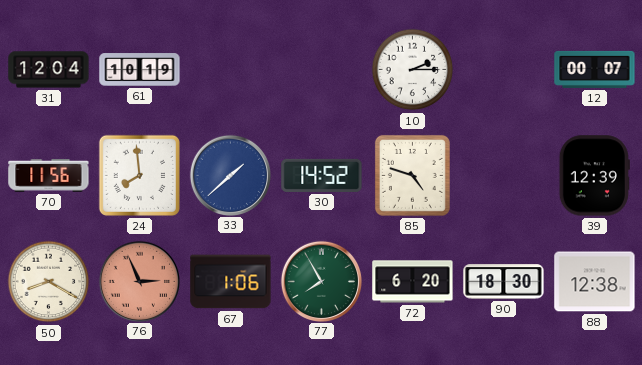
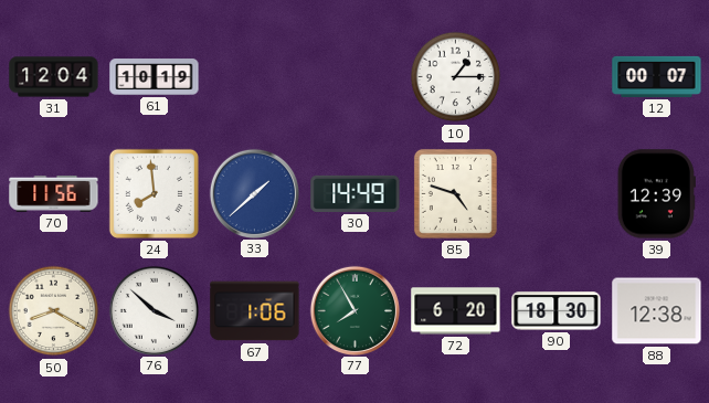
10: 2:15 -> 1:15 (456, 77)
30: 14:52 -> 14:49 (356, 193)
76: 2:56 -> 3:52 (154, 310)
76 dial: salmon -> white (154, 310)
